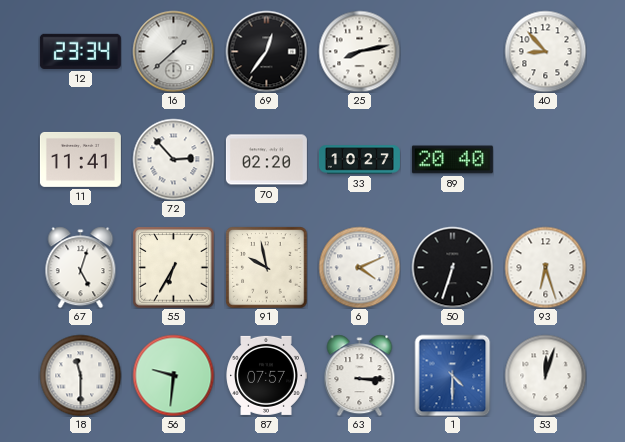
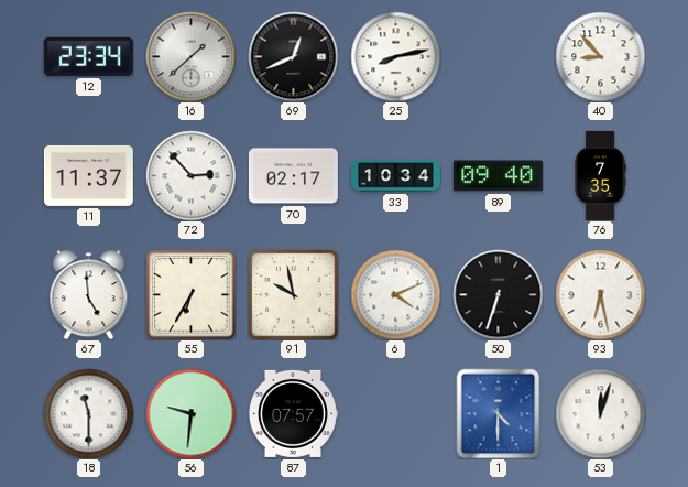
69: 12:36 -> 12:41 (293, 56)
11: 11:41 -> 11:37 (88, 175)
70: 02:20 -> 02:17 (293, 176)
33: 10:27 -> 10:34 (395, 176)
89: 20:40 -> 09:40 (498, 176)
76: none -> 7:35 (600, 175)
67: 5:03 -> 4:59 (89, 294)
93: 6:27 -> 6:28 (600, 294)
63: 3:15 -> none (360, 375)
